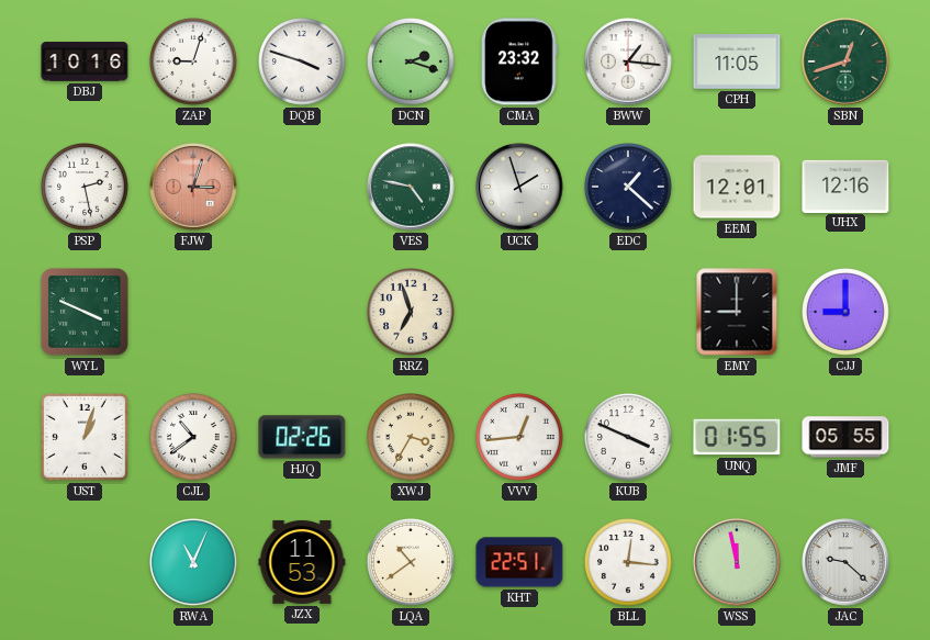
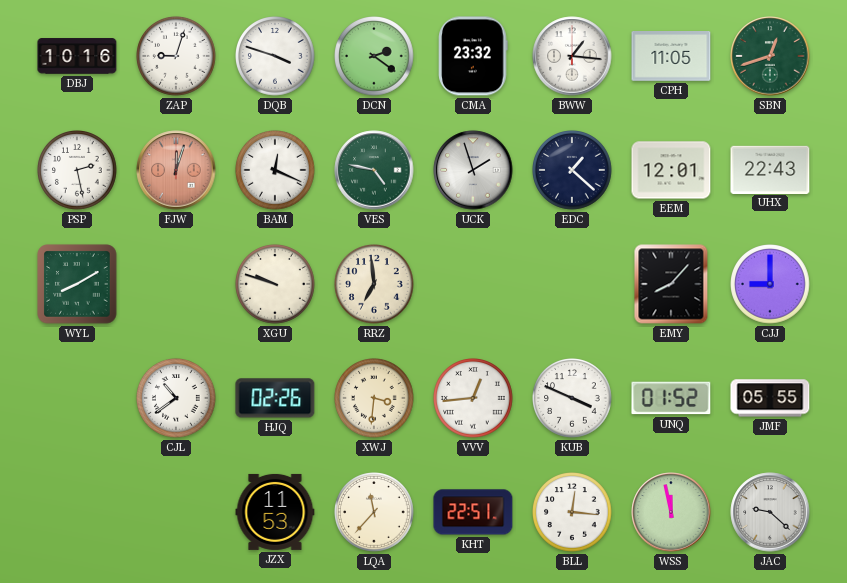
DCN: 2:18 -> 2:21 (375, 57)
FJW: 3:03 -> 12:03 (176, 170)
BAM: none -> 12:19 (276, 171)
UHX: 12:16 -> 22:43 (770, 169)
WYL: 3:49 -> 8:10 (77, 284)
XGU: none -> 9:48 (276, 285)
RRZ: 6:57 -> 6:59 (375, 285)
EMY: 9:00 -> 8:07 (671, 284)
UST: 1:03 -> none (86, 438)
XWJ: 3:35 -> 3:31 (375, 399)
UNQ: 01:55 -> 01:52 (671, 398)
RWA: 11:04 -> none (194, 563)
LQA: 10:39 -> 11:37 (375, 513)
